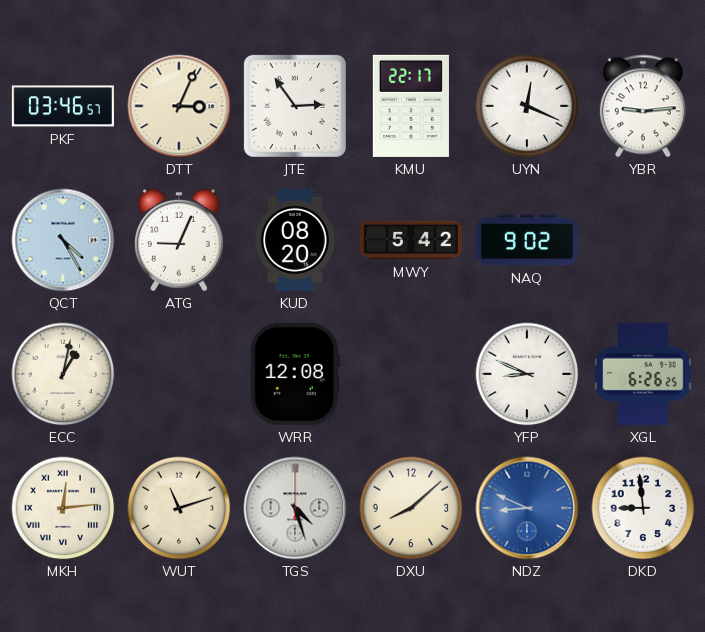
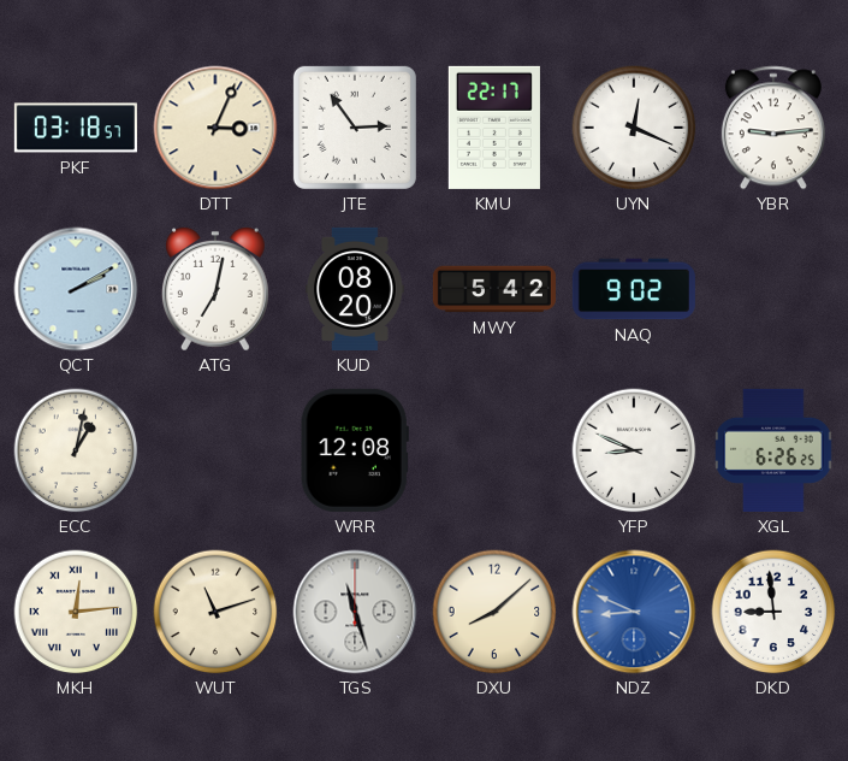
PKF: 03:46 -> 03:18 (76, 128)
QCT: 4:25 -> 2:10 (76, 289)
ATG: 9:04 -> 7:02 (215, 289)
TGS: 4:27 -> 11:27 (355, 612)
